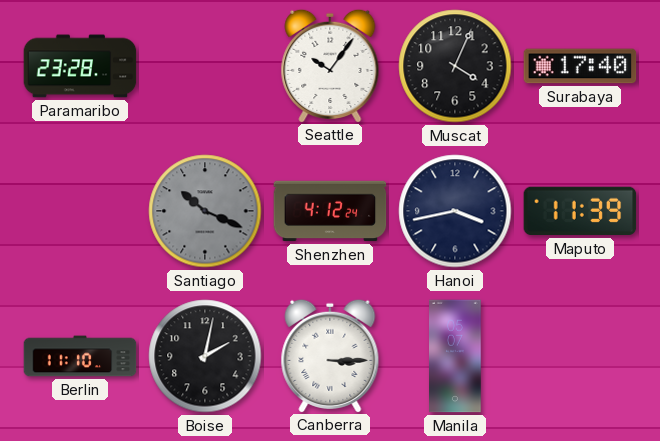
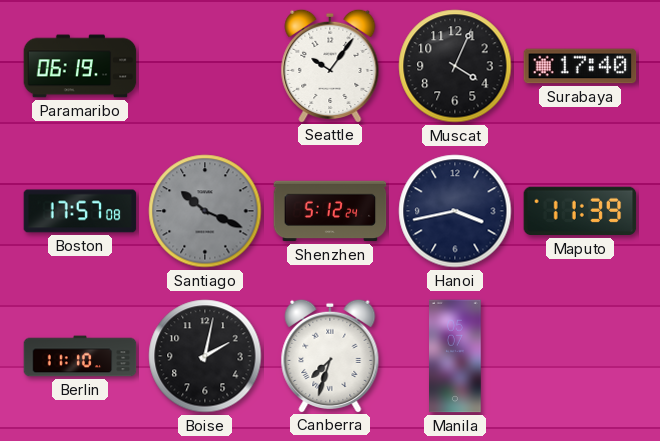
Paramaribo: 23:28 -> 06:19 (80, 66)
Boston: none -> 17:57 (80, 211)
Shenzhen: 4:12 -> 5:12 (330, 211)
Canberra: 3:15 -> 7:33 (330, 355)
